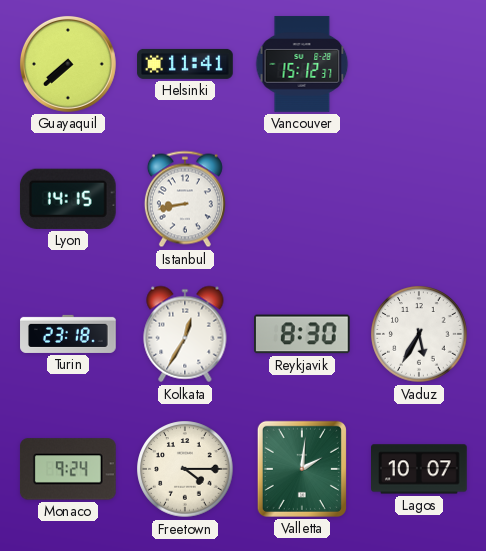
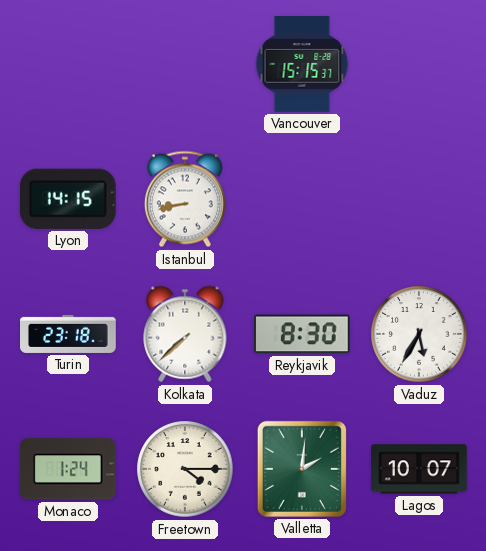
Guayaquil: 7:38 -> none (68, 64)
Helsinki: 11:41 -> none (185, 64)
Vancouver: 15:12 -> 15:15 (302, 64)
Kolkata: 12:35 -> 7:38 (185, 334)
Monaco: 9:24 -> 1:24 (68, 469)
